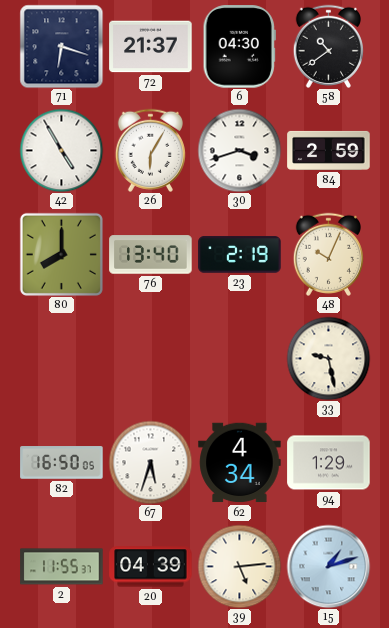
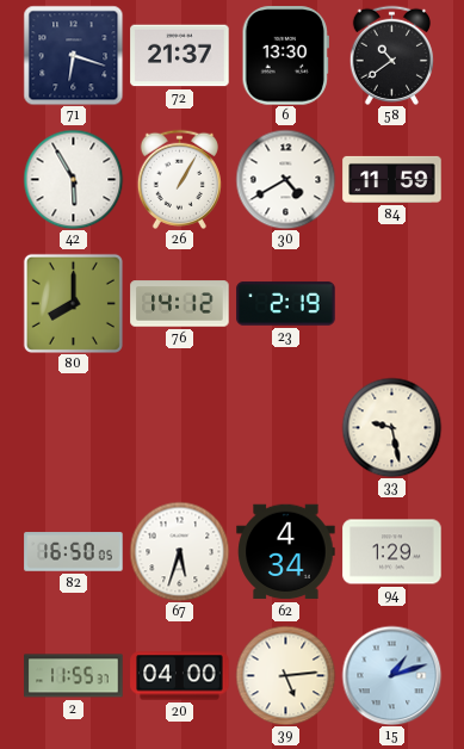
6: 04:30 -> 13:30 (285, 56)
42: 4:55 -> 5:55 (73, 179)
26: 6:05 -> 1:05 (179, 179)
30: 3:42 -> 4:40 (285, 179)
84: 2:59 -> 11:59 (392, 179)
76: 13:40 -> 14:12 (180, 304)
48: 10:04 -> none (328, 254)
20: 04:39 -> 04:00 (180, 676)
